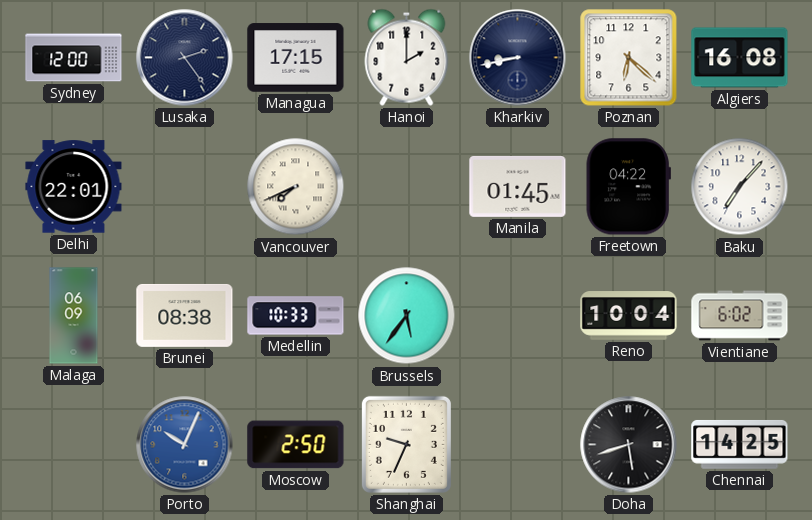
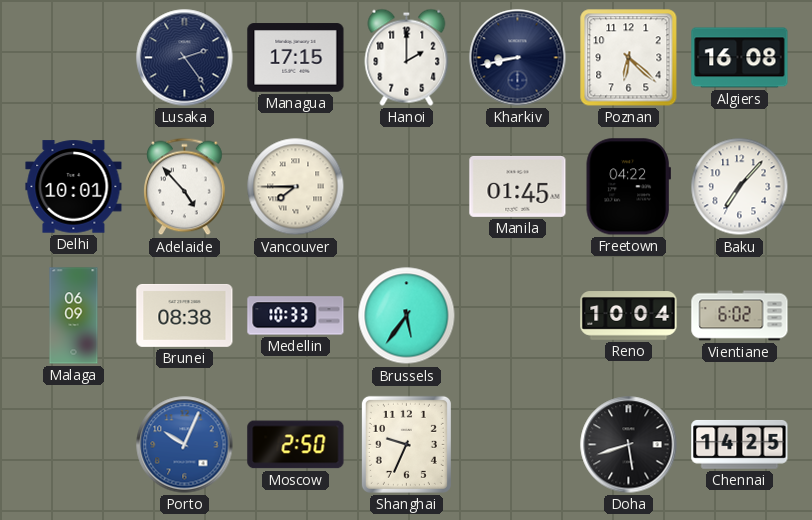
Sydney: 12:00 -> none (74, 58)
Delhi: 22:01 -> 10:01 (74, 187)
Adelaide: none -> 4:53 (185, 187)
Vancouver: 7:41 -> 7:45 (296, 187)
